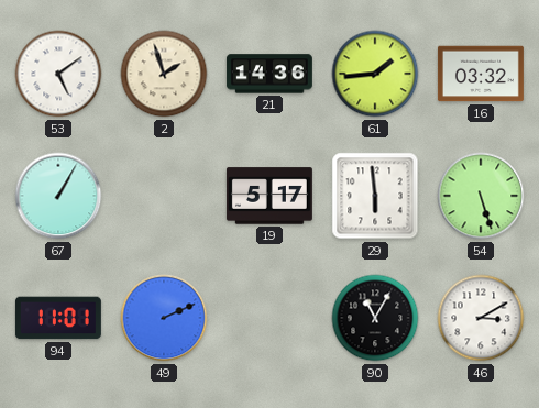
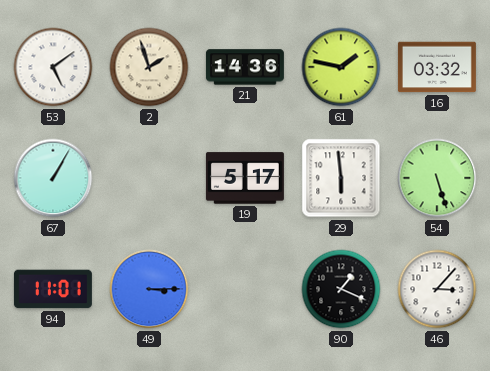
61: 1:44 -> 1:47 (341, 67)
49: 2:11 -> 3:15 (149, 289)
90: 11:05 -> 1:19 (341, 289)
46: 3:10 -> 3:07 (437, 289)
